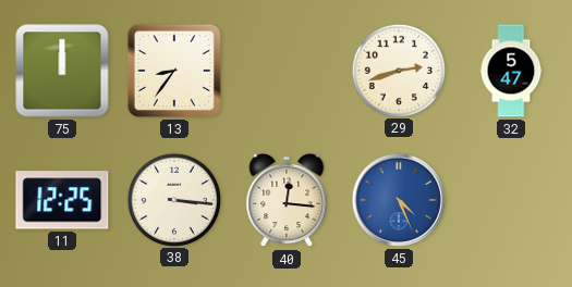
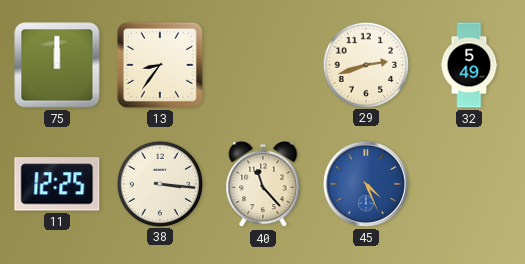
32: 5:47 -> 5:49 (469, 65)
40: 12:16 -> 11:23 (263, 184)
